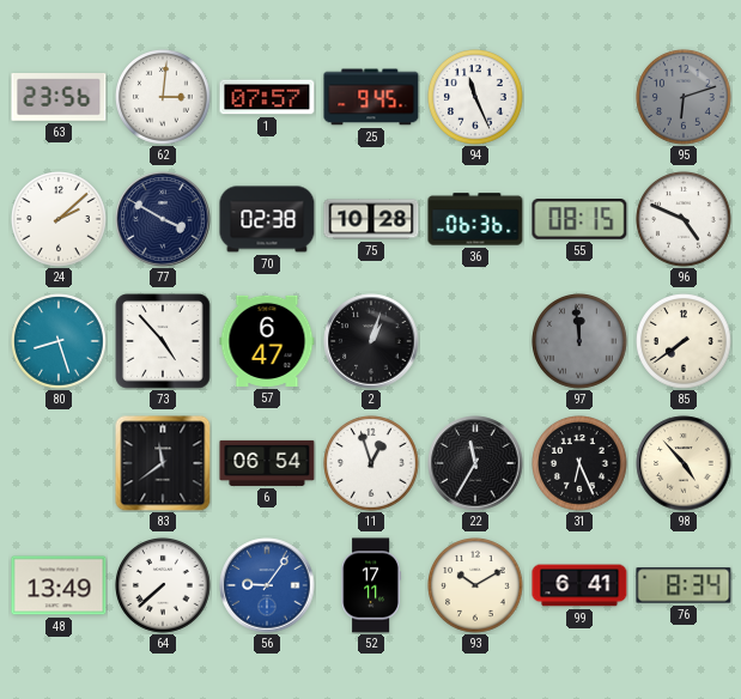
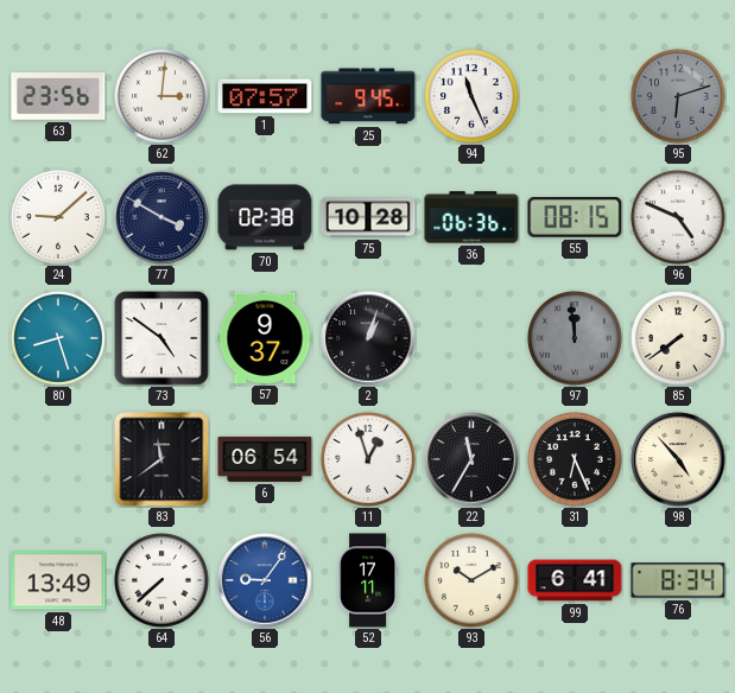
24: 2:08 -> 9:08 (59, 218)
73: 4:53 -> 4:51 (161, 338)
57: 6:47 -> 9:37 (265, 338)
